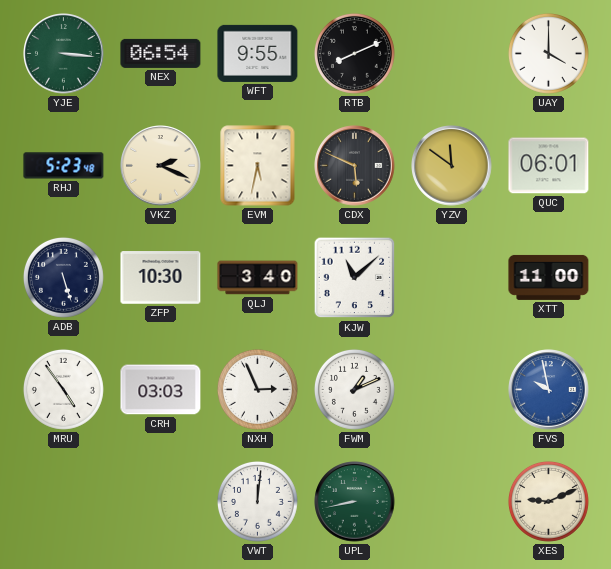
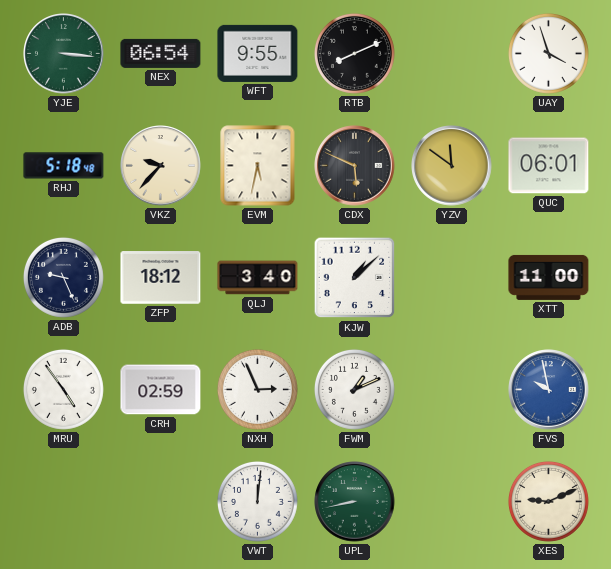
UAY: 4:00 -> 3:57 (548, 53)
RHJ: 5:23 -> 5:18 (64, 166)
VKZ: 2:19 -> 9:37 (161, 166)
ADB: 5:27 -> 9:26 (63, 277)
ZFP: 10:30 -> 18:12 (161, 278)
KJW: 11:08 -> 1:08 (355, 278)
CRH: 03:03 -> 02:59 (161, 390)
